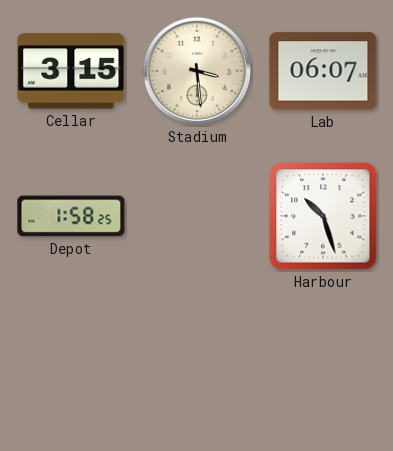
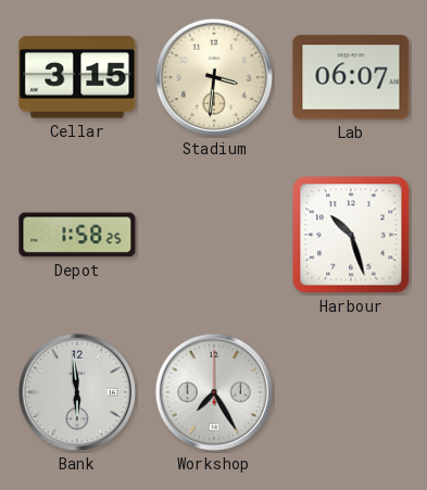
Stadium: 3:29 -> 3:31 (214, 77)
Bank: none -> 5:59 (77, 392)
Workshop: none -> 7:25 (214, 392)
